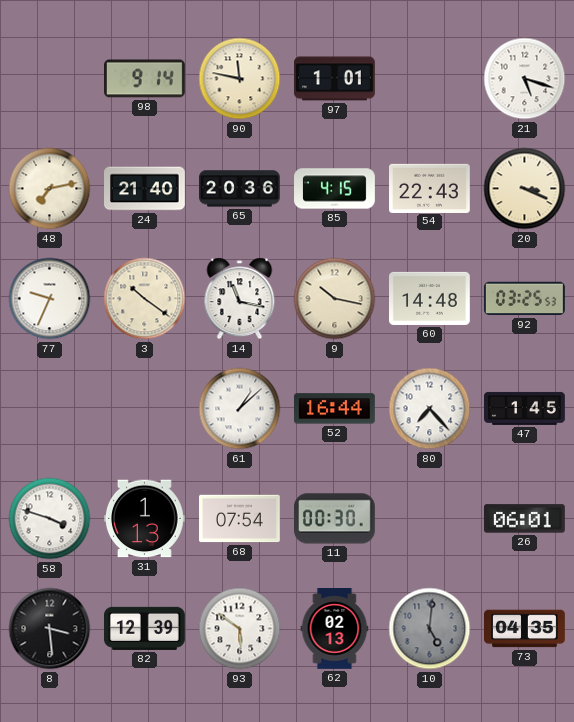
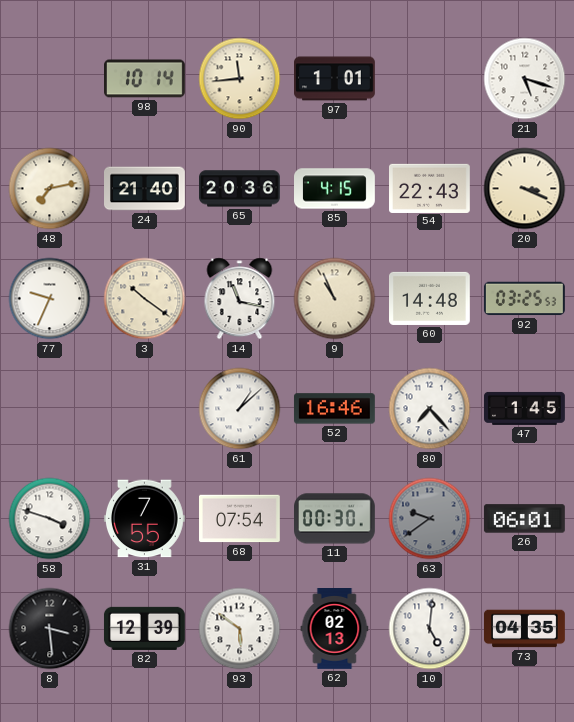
98: 9:14 -> 10:14 (145, 79)
90: 11:47 -> 11:44 (240, 79)
9: 10:17 -> 10:56 (335, 299)
52: 16:44 -> 16:46 (334, 409)
31: 1:13 -> 7:55 (144, 519)
63: none -> 9:39 (430, 519)
10 dial: grey -> white (430, 629)
